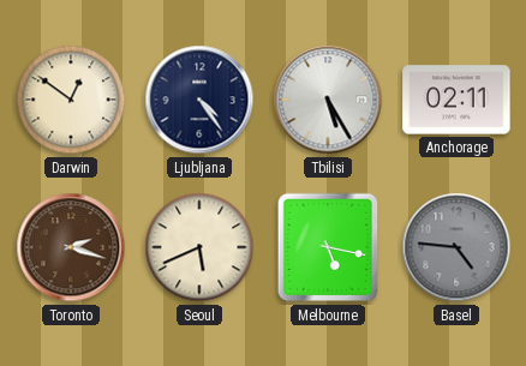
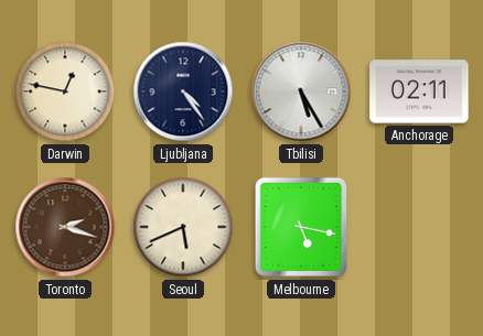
Darwin: 12:51 -> 12:47 (65, 91)
Basel: 4:46 -> none (456, 247)
